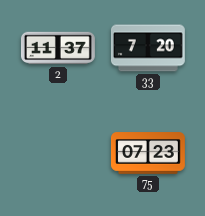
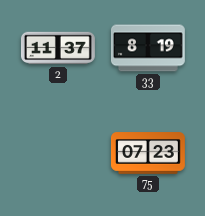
33: 7:20 -> 8:19 (148, 48)
